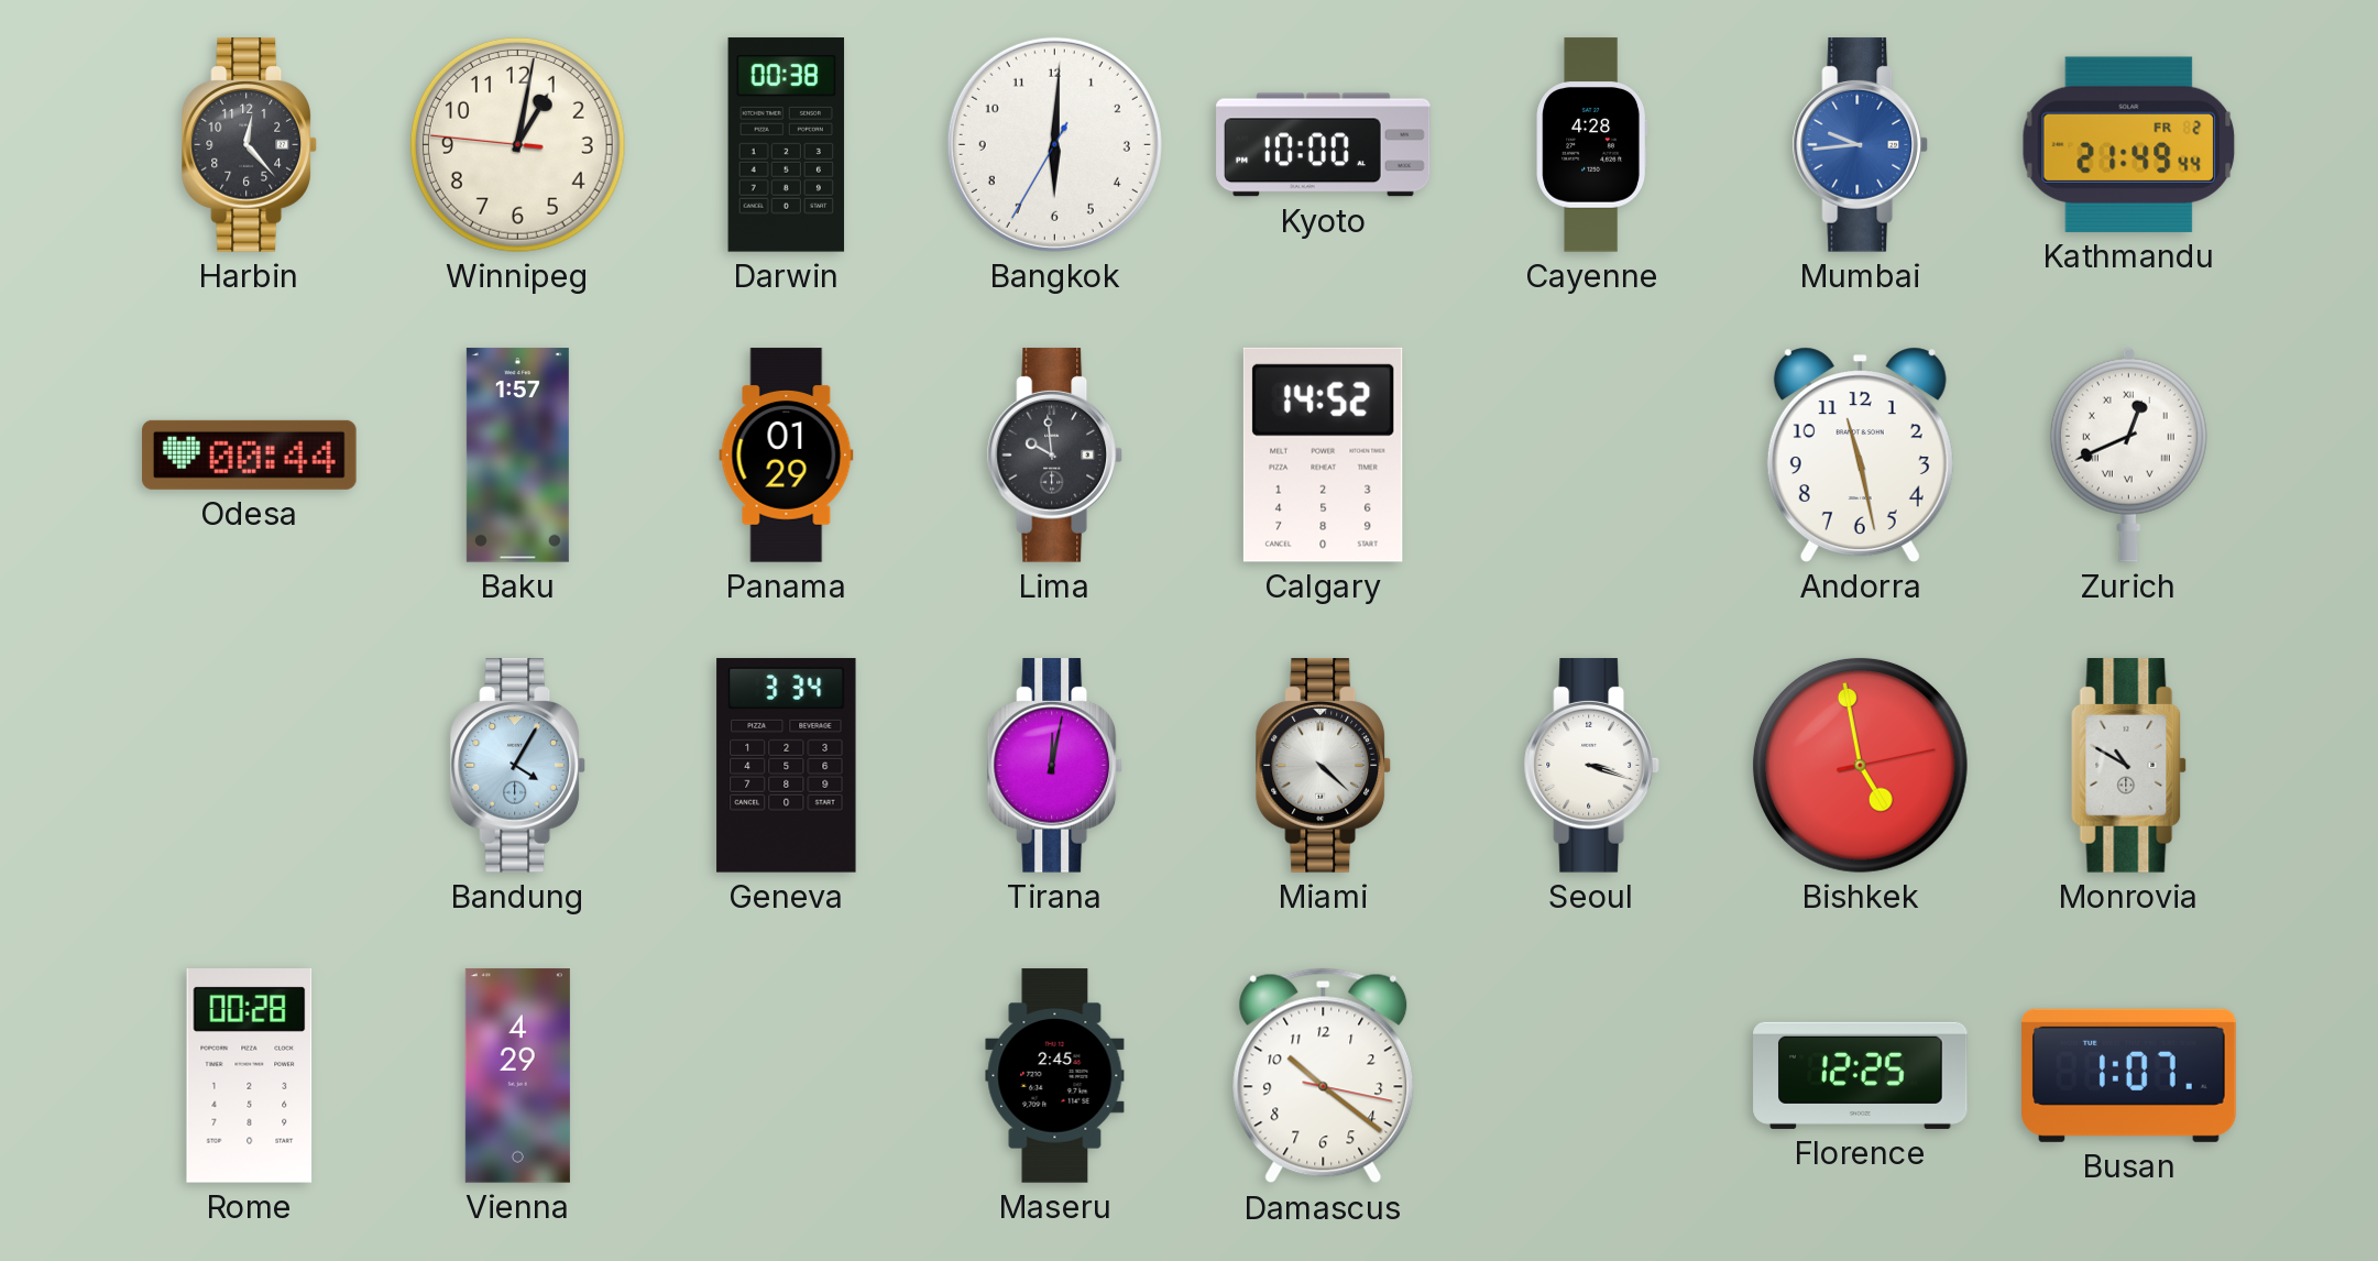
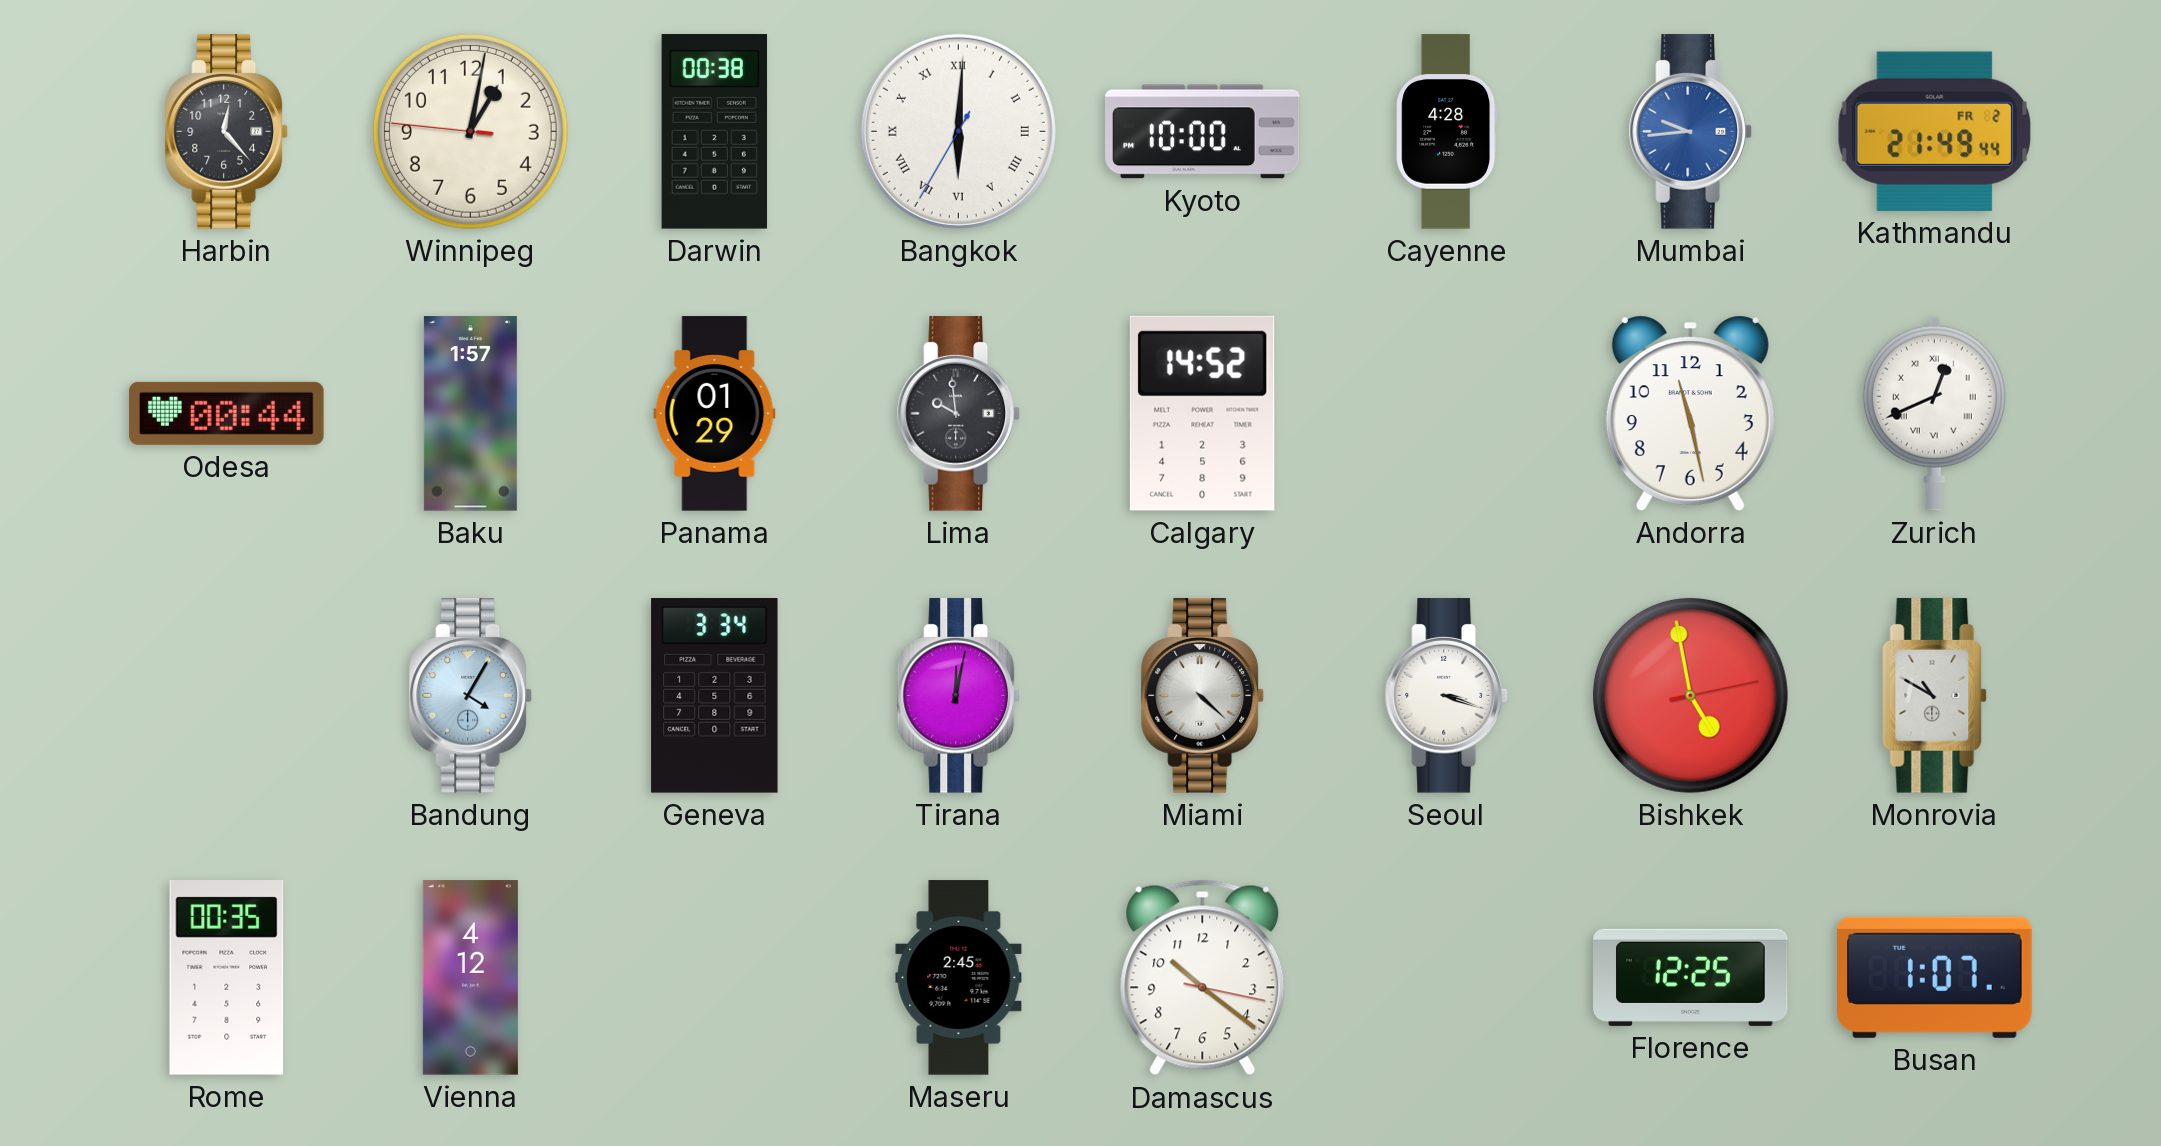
Bangkok numerals: Arabic -> Roman (958, 131)
Rome: 00:28 -> 00:35 (227, 978)
Vienna: 4:29 -> 4:12 (470, 978)
